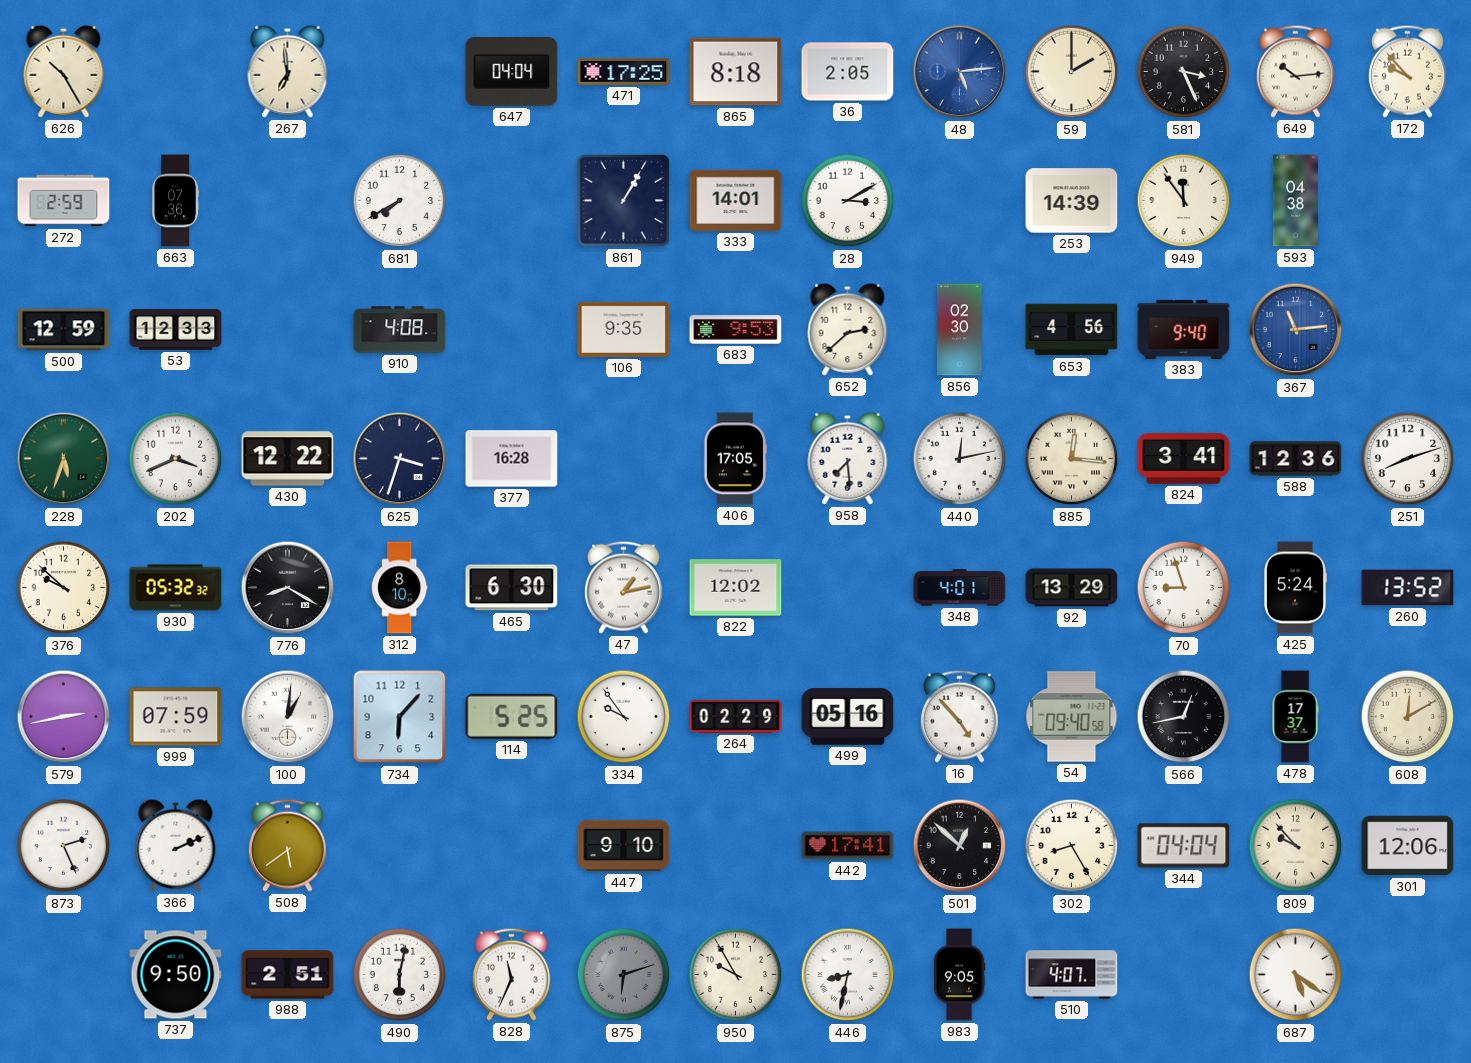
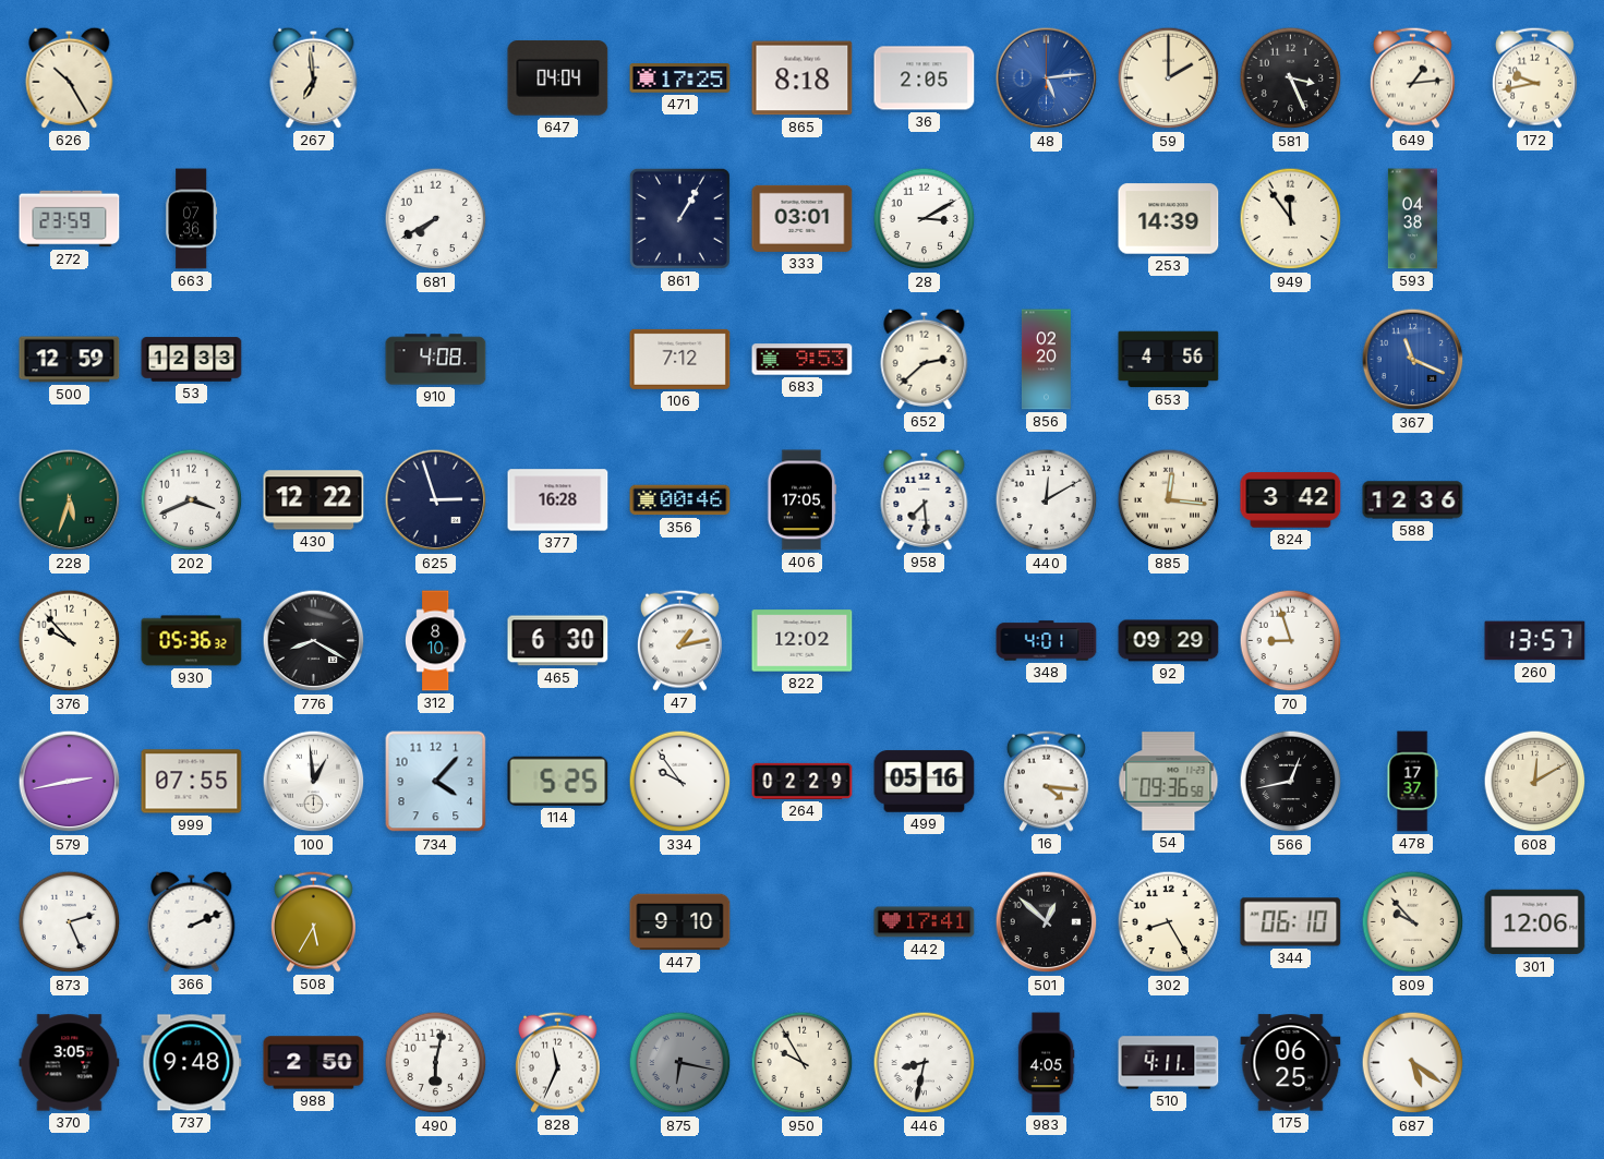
649: 10:14 -> 1:14 (1412, 77)
172: 9:53 -> 9:43 (1534, 77)
272: 2:59 -> 23:59 (70, 219)
333: 14:01 -> 03:01 (803, 218)
106: 9:35 -> 7:12 (680, 359)
856: 02:30 -> 02:20 (1047, 360)
383: 9:40 -> none (1184, 329)
367: 11:14 -> 11:19 (1413, 360)
625: 3:33 -> 2:57 (436, 500)
356: none -> 00:46 (680, 500)
440: 12:13 -> 12:10 (1047, 500)
824: 3:41 -> 3:42 (1291, 500)
251: 8:12 -> none (1408, 459)
376: 9:52 -> 9:53 (70, 641)
930: 05:32 -> 05:36 (192, 641)
92: 13:29 -> 09:29 (1169, 641)
425: 5:24 -> none (1294, 588)
260: 13:52 -> 13:57 (1535, 641)
999: 07:59 -> 07:55 (192, 782)
100: 1:01 -> 12:59 (314, 782)
734: 6:07 -> 4:07 (436, 782)
16: 4:53 -> 4:16 (1046, 781)
54: 09:40 -> 09:36 (1169, 782)
508: 5:39 -> 5:35 (313, 921)
344: 04:04 -> 06:10 (1291, 922)
370: none -> 3:05 (70, 1063)
737: 9:50 -> 9:48 (192, 1063)
988: 2:51 -> 2:50 (314, 1063)
875: 6:12 -> 6:17 (680, 1063)
983: 9:05 -> 4:05 (1046, 1063)
510: 4:07 -> 4:11 (1169, 1063)
175: none -> 06:25 (1291, 1063)
